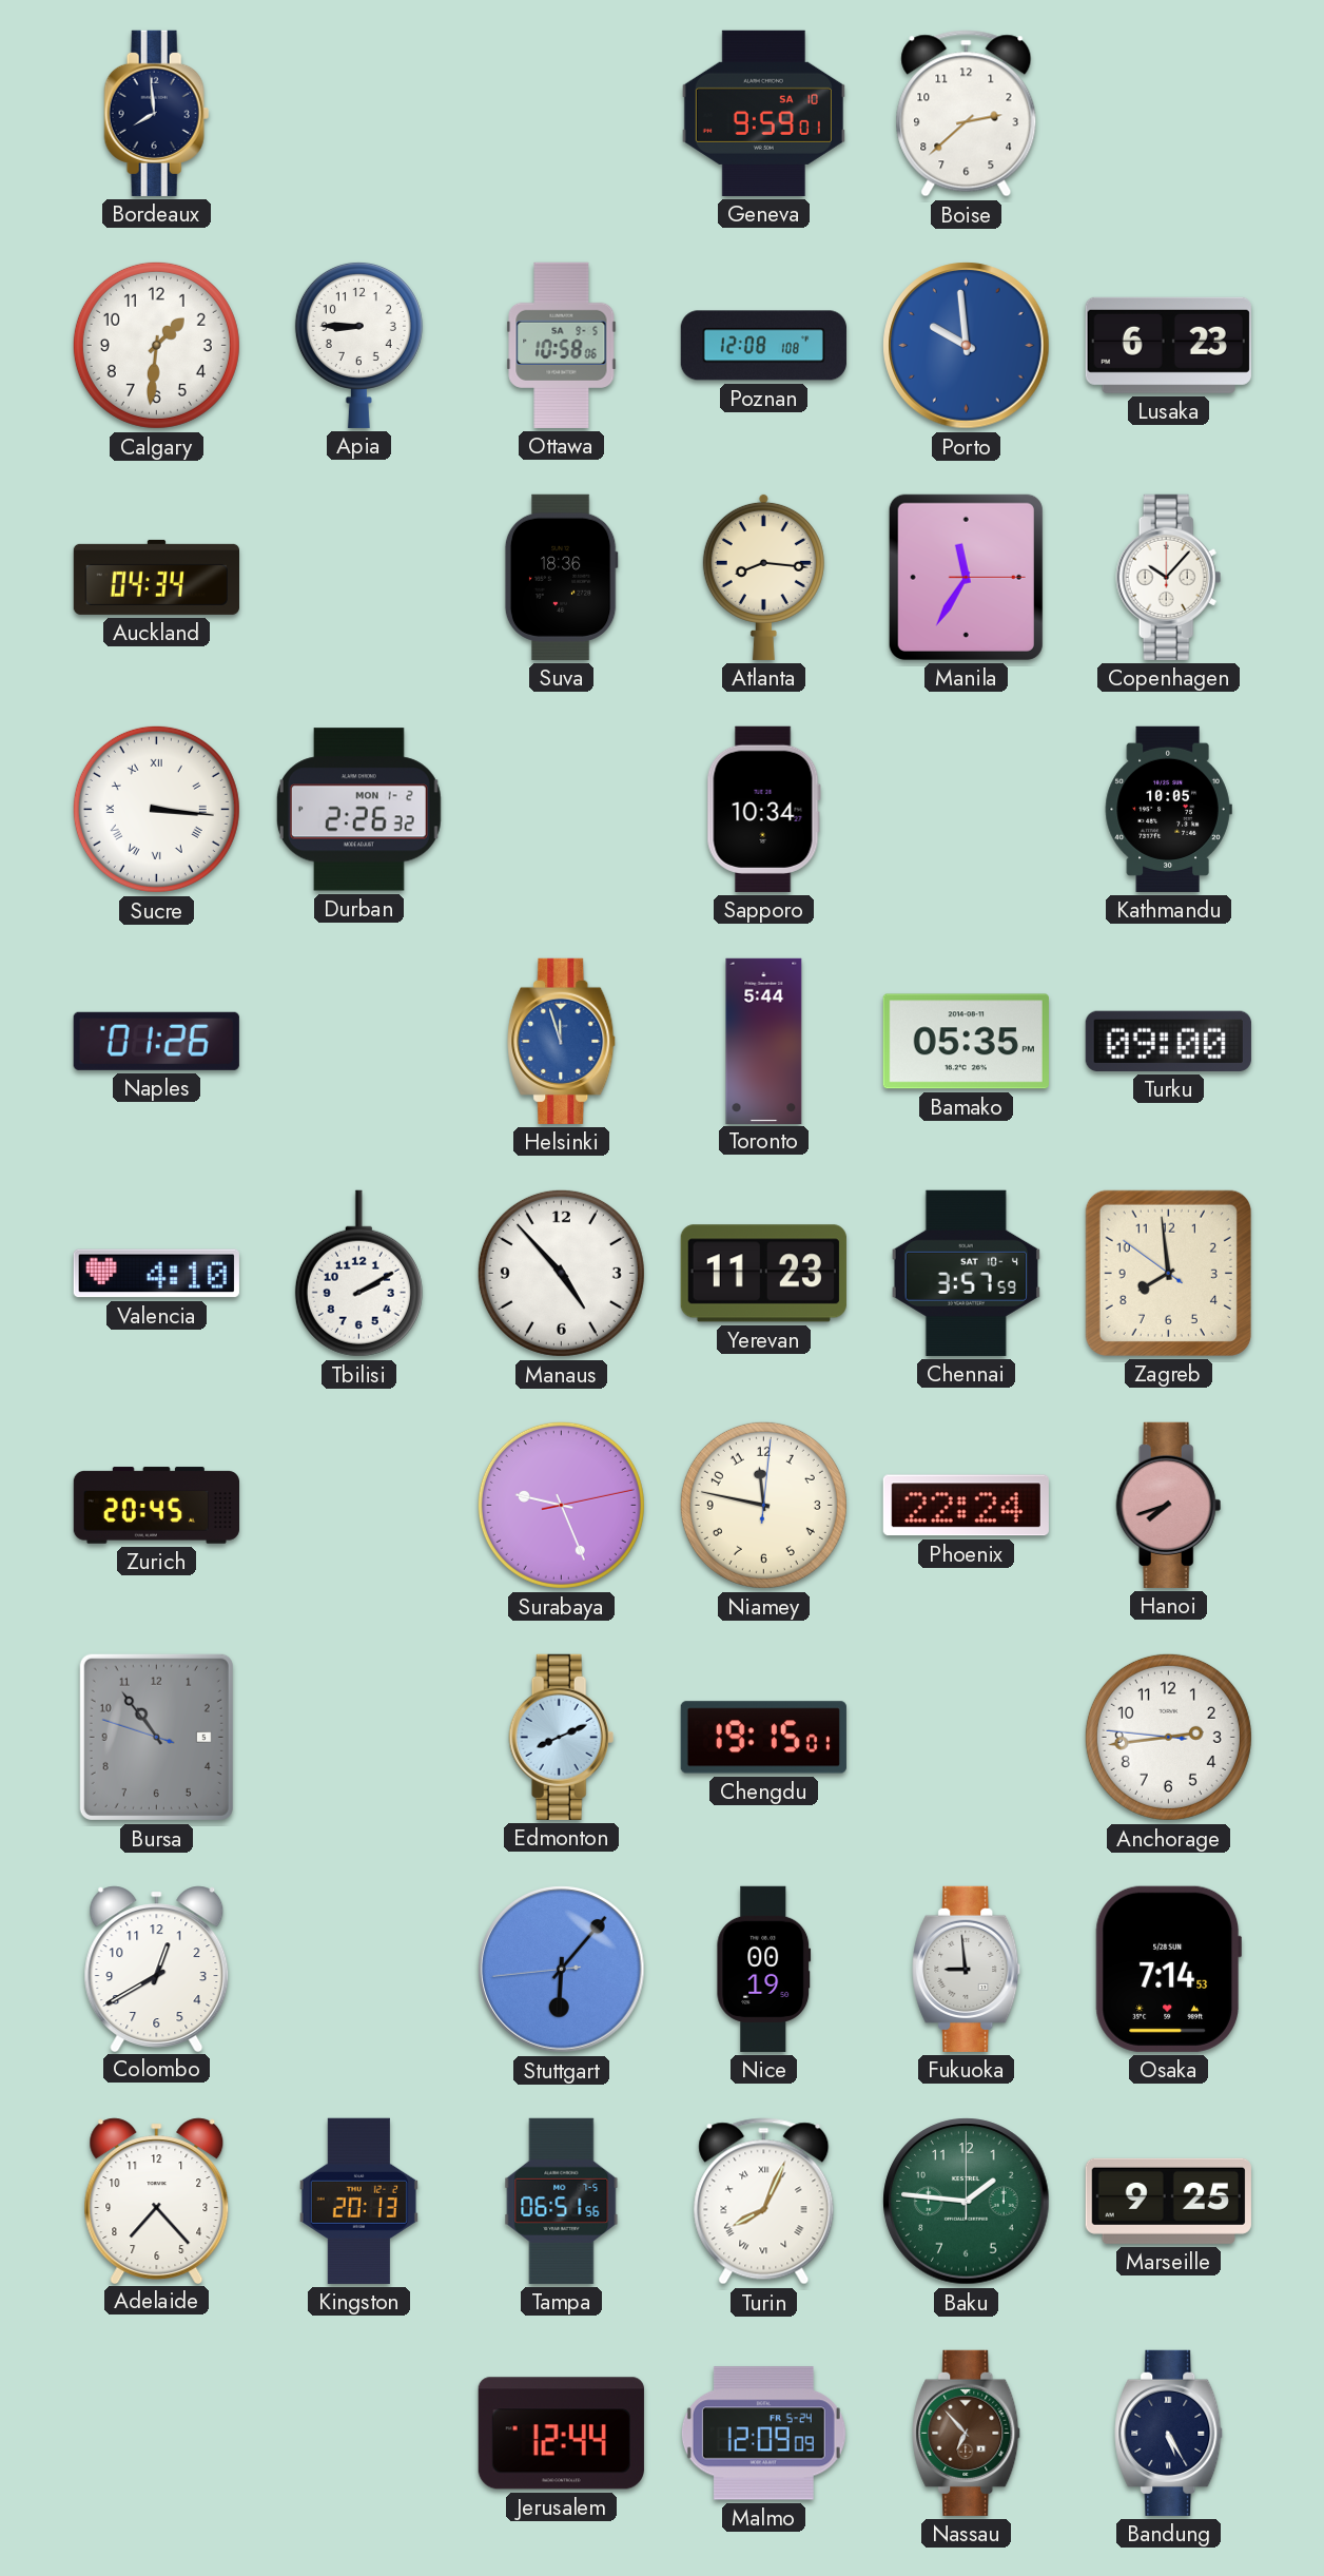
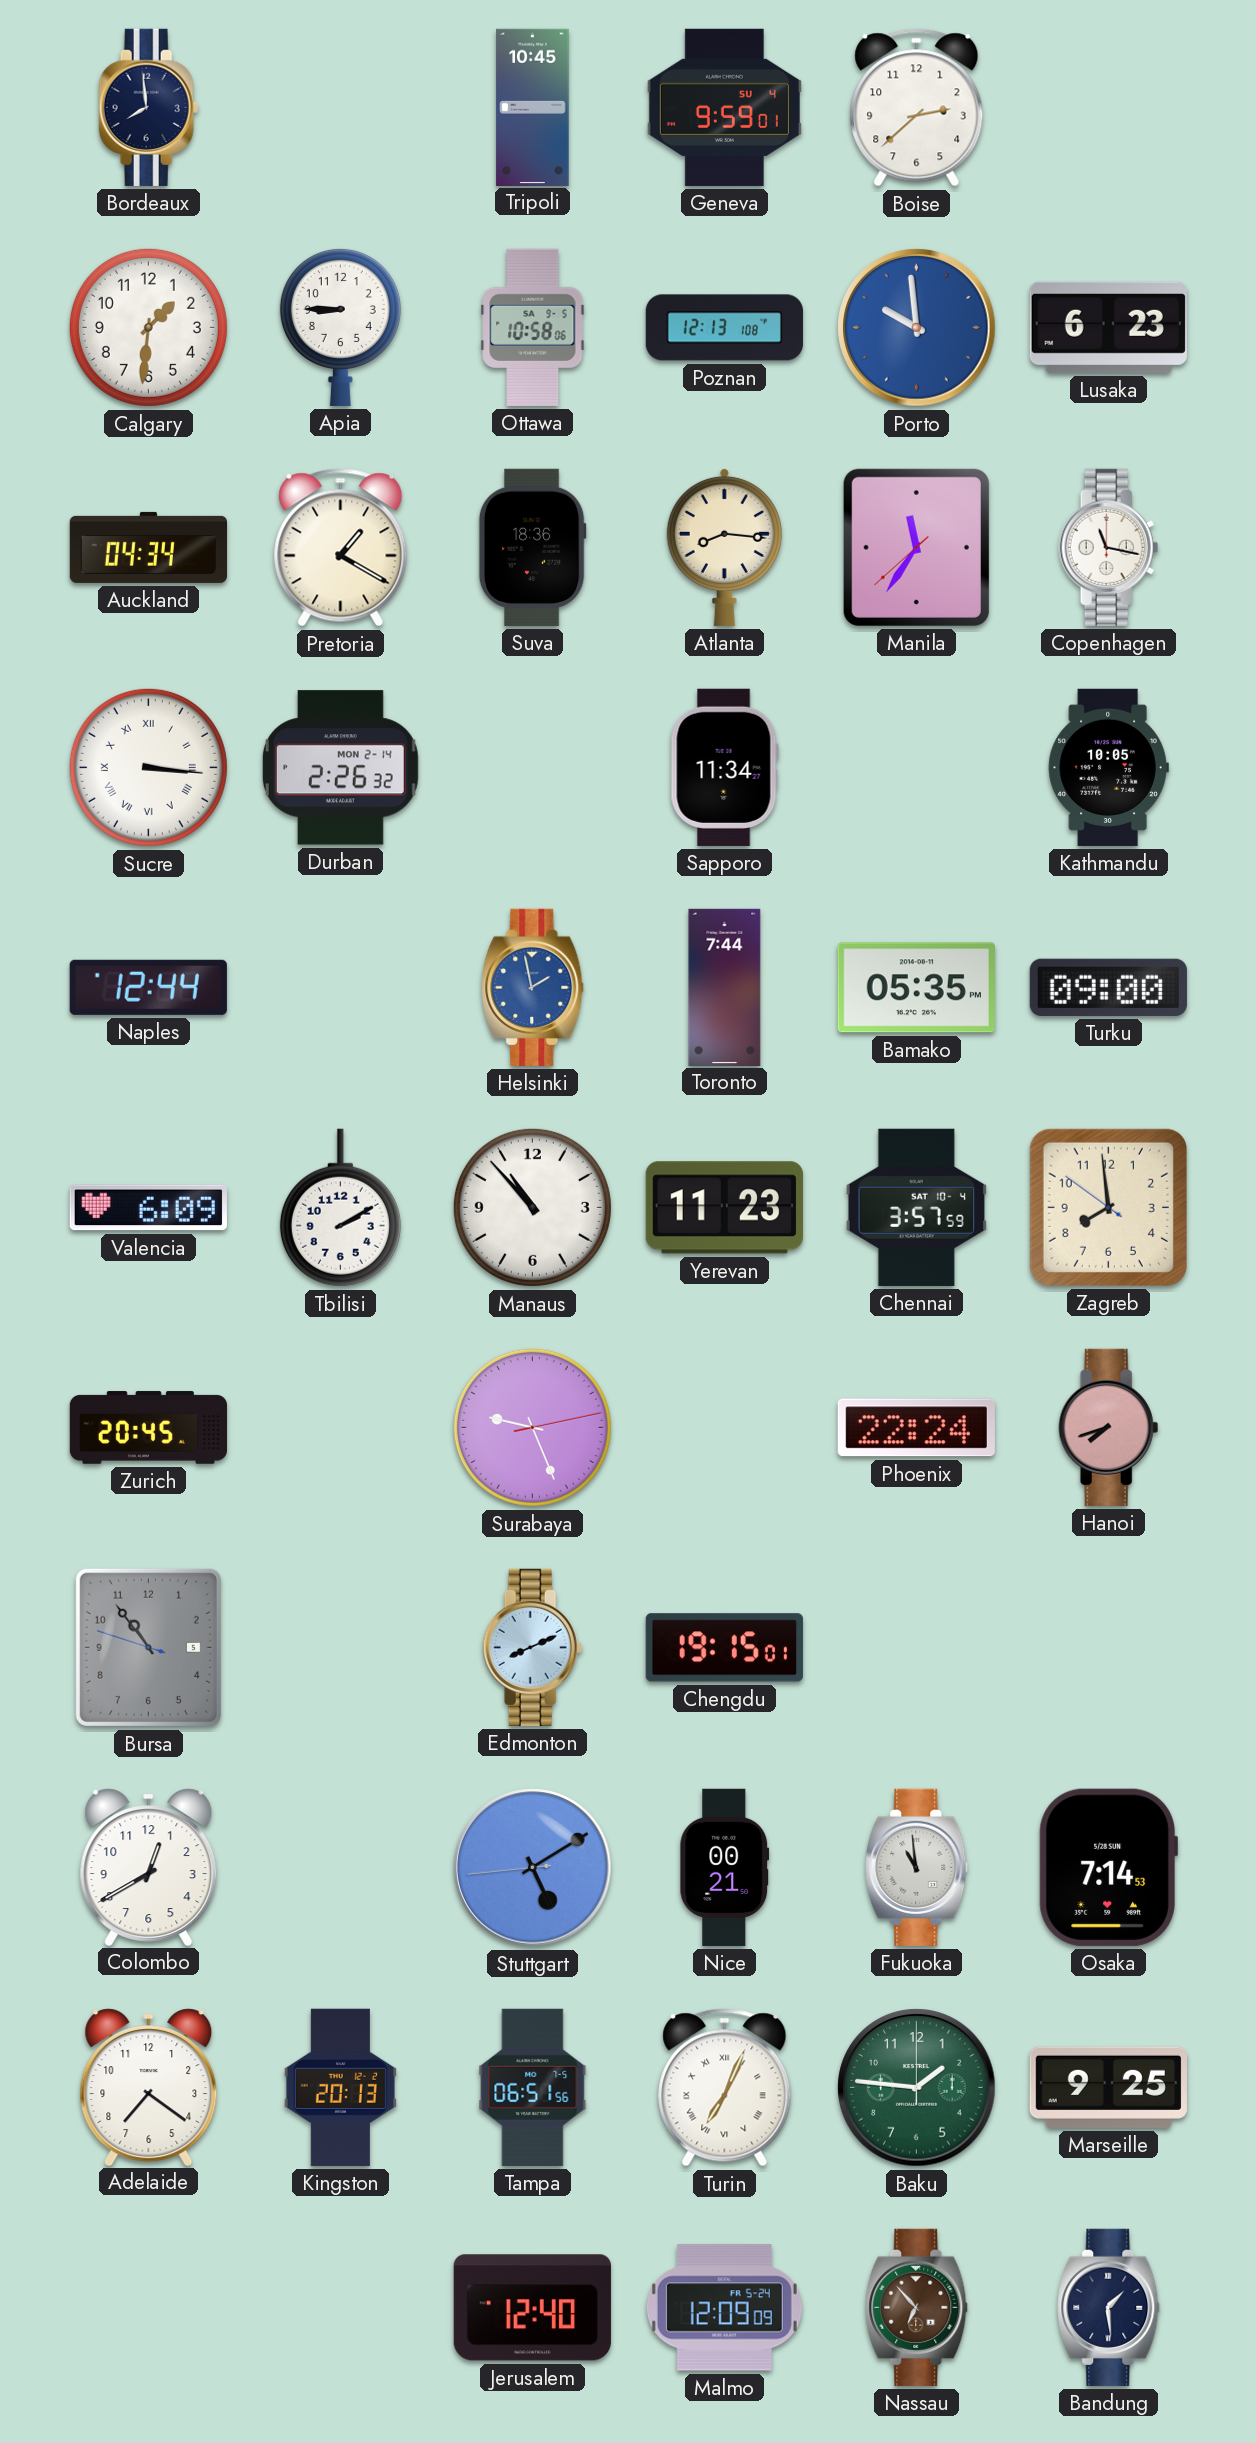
Tripoli: none -> 10:45 (533, 107)
Geneva date: SA 10 -> SU 4 (724, 107)
Poznan: 12:08 -> 12:13 (724, 328)
Pretoria: none -> 1:20 (341, 548)
Manila: 11:35:15 -> 11:35:38 (916, 547)
Copenhagen: 10:07 -> 11:17 (1109, 547)
Durban date: MON 1-2 -> MON 2-14 (340, 768)
Sapporo: 10:34 -> 11:34 (724, 767)
Naples: 01:26 -> 12:44 (148, 987)
Helsinki: 11:57 -> 1:58 (533, 987)
Toronto: 5:44 -> 7:44 (725, 987)
Valencia: 4:10 -> 6:09 (148, 1208)
Manaus: 4:53 -> 10:53 (532, 1207)
Niamey: 11:47 -> none (763, 1505)
Anchorage: 2:43 -> none (1168, 1737)
Stuttgart: 6:06 -> 5:09 (533, 1868)
Nice: 00:19 -> 00:21 (725, 1867)
Fukuoka: 8:59 -> 10:59 (917, 1867)
Adelaide: 7:23 -> 7:21 (149, 2087)
Turin: 8:04 -> 7:04 (725, 2088)
Jerusalem: 12:44 -> 12:40 (532, 2308)
Bandung: 5:25 -> 1:29 (1109, 2307)
